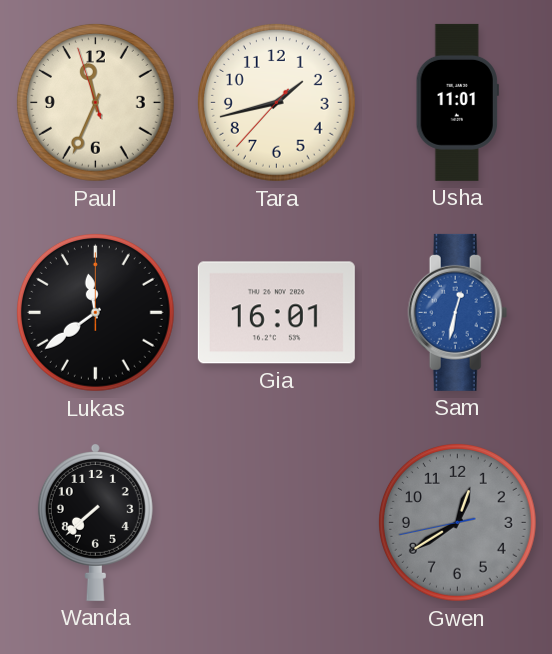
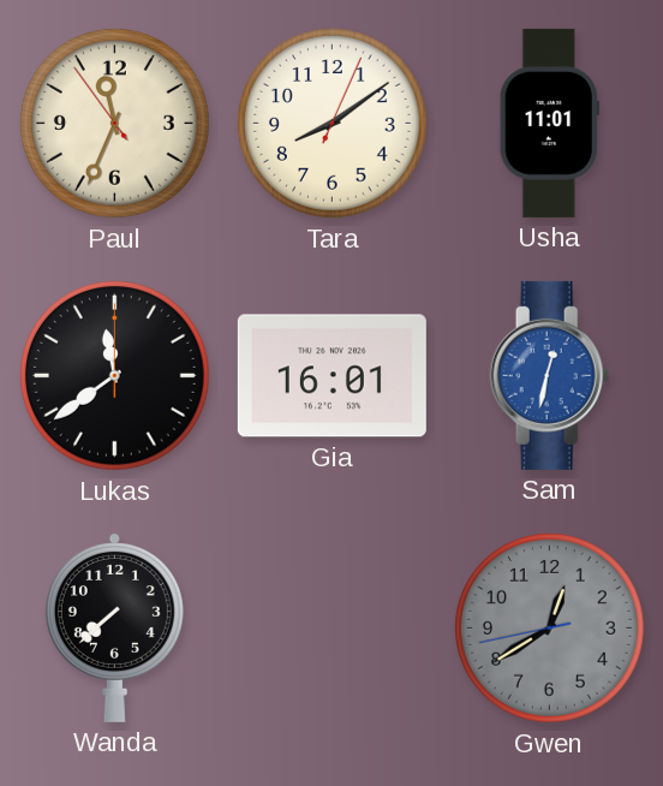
Paul: 11:33:57 -> 11:33:54 (114, 123)
Tara: 1:42 -> 8:09 (331, 123)
